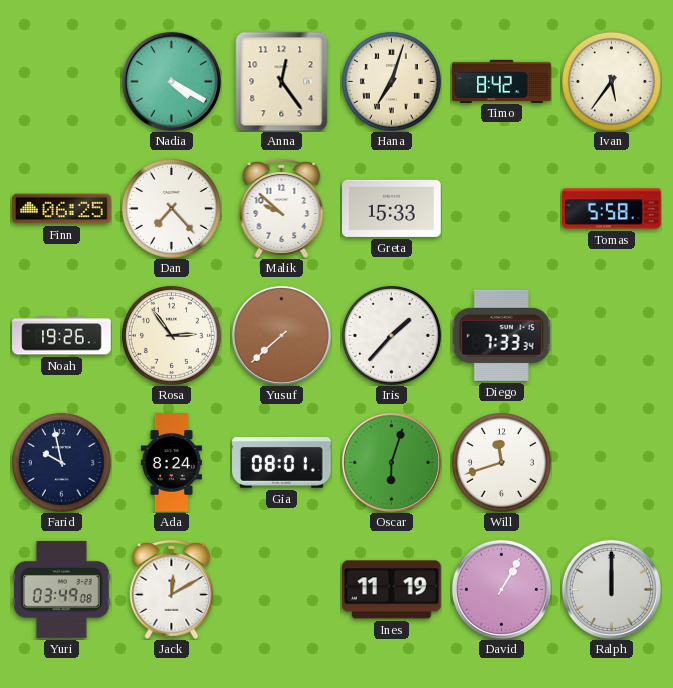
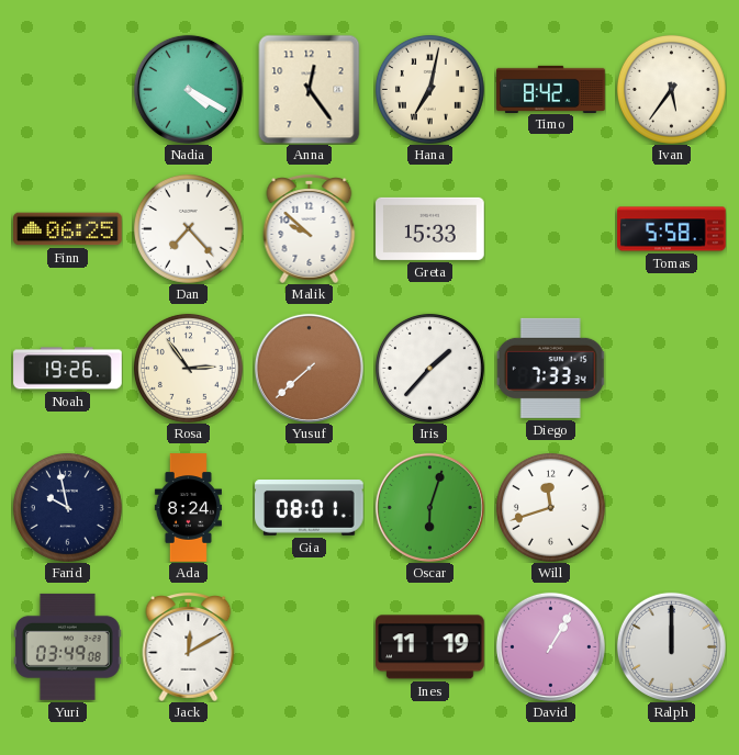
Hana: 7:03 -> 7:02 (429, 89)
